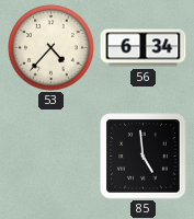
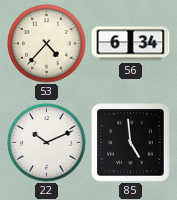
22: none -> 10:11 (47, 143)
